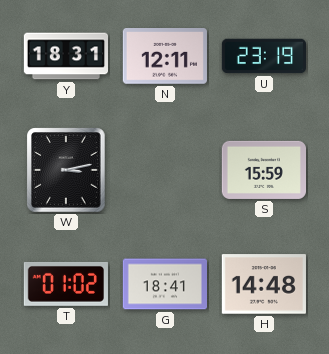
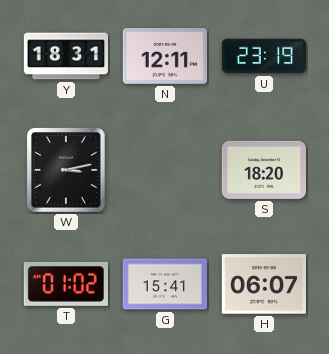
S: 15:59 -> 18:20 (263, 170)
G: 18:41 -> 15:41 (164, 284)
H: 14:48 -> 06:07 (264, 284)
